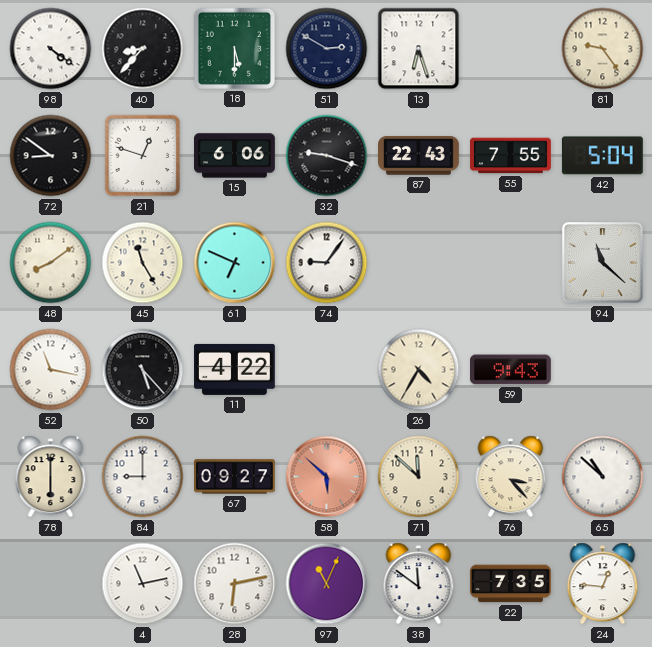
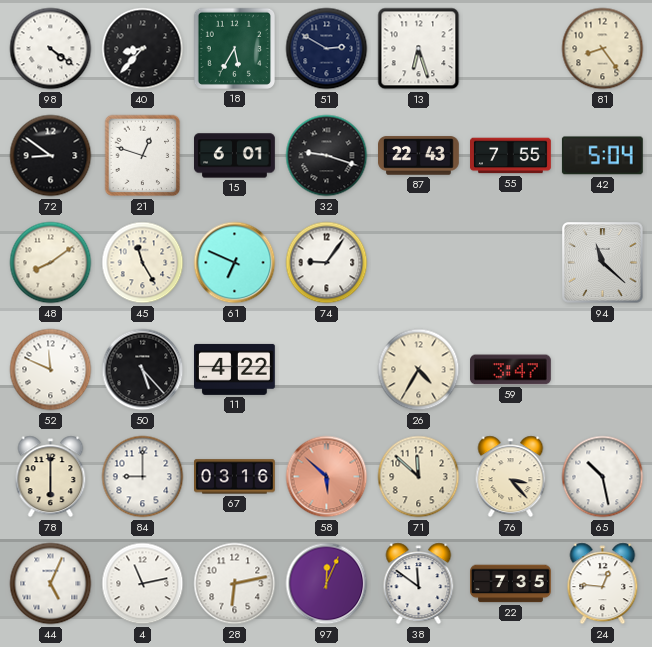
18: 5:30 -> 5:35 (234, 48)
81: 9:24 -> 8:24 (603, 49)
15: 6:06 -> 6:01 (235, 156)
52: 11:17 -> 11:49 (51, 370)
59: 9:43 -> 3:47 (511, 370)
67: 09:27 -> 03:16 (235, 477)
65: 10:52 -> 10:28 (603, 477)
44: none -> 5:04 (51, 584)
97: 11:04 -> 12:04 (327, 584)
